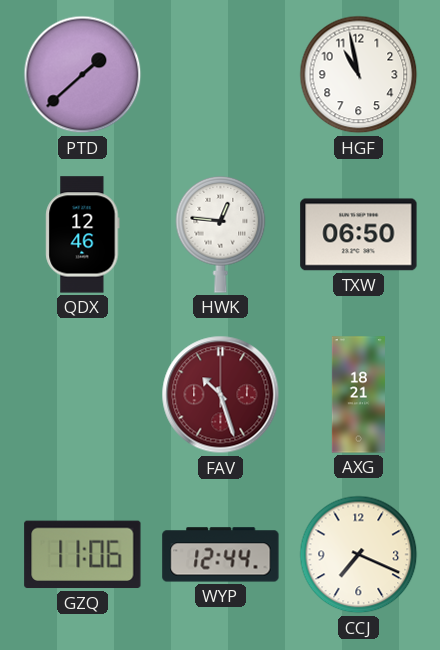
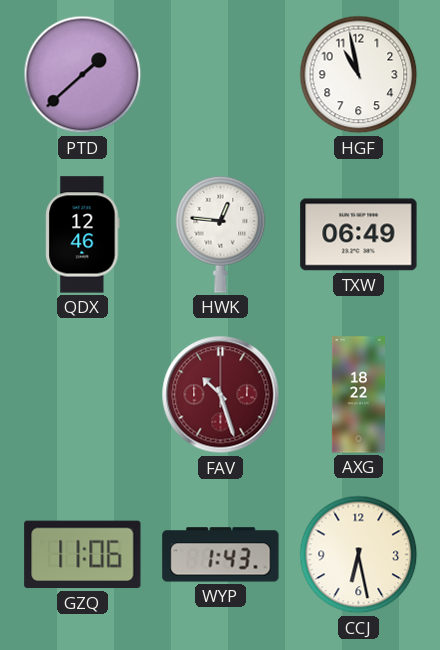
TXW: 06:50 -> 06:49 (359, 235)
AXG: 18:21 -> 18:22 (358, 395)
WYP: 12:44 -> 1:43 (221, 555)
CCJ: 7:19 -> 6:28 (359, 555)
